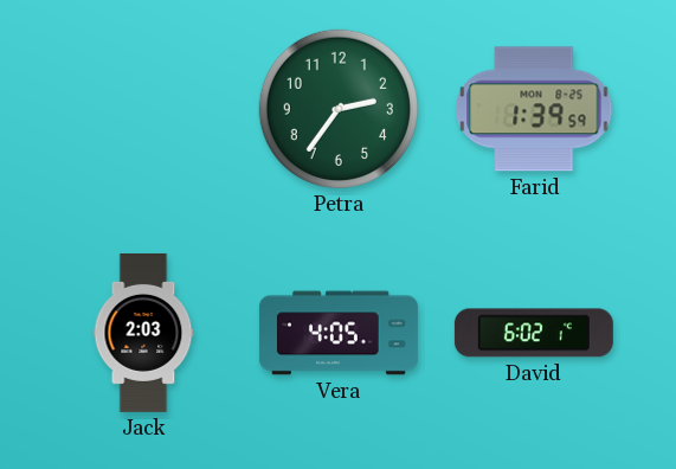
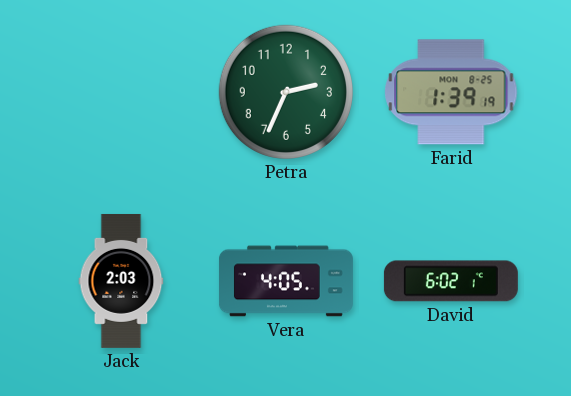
Petra: 2:36 -> 2:34 (286, 92)
Farid: 1:39:59 -> 1:39:19 (451, 92)
